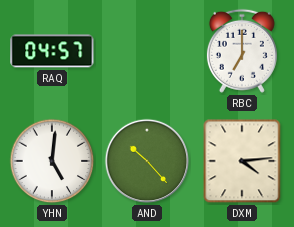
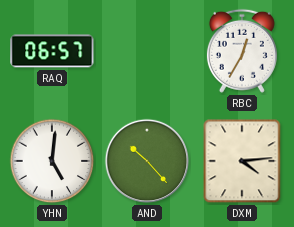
RAQ: 04:57 -> 06:57 (52, 51)
RBC: 7:00 -> 12:35 (242, 51)
